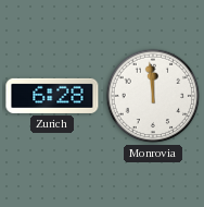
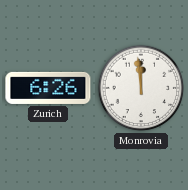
Zurich: 6:28 -> 6:26 (48, 88)
